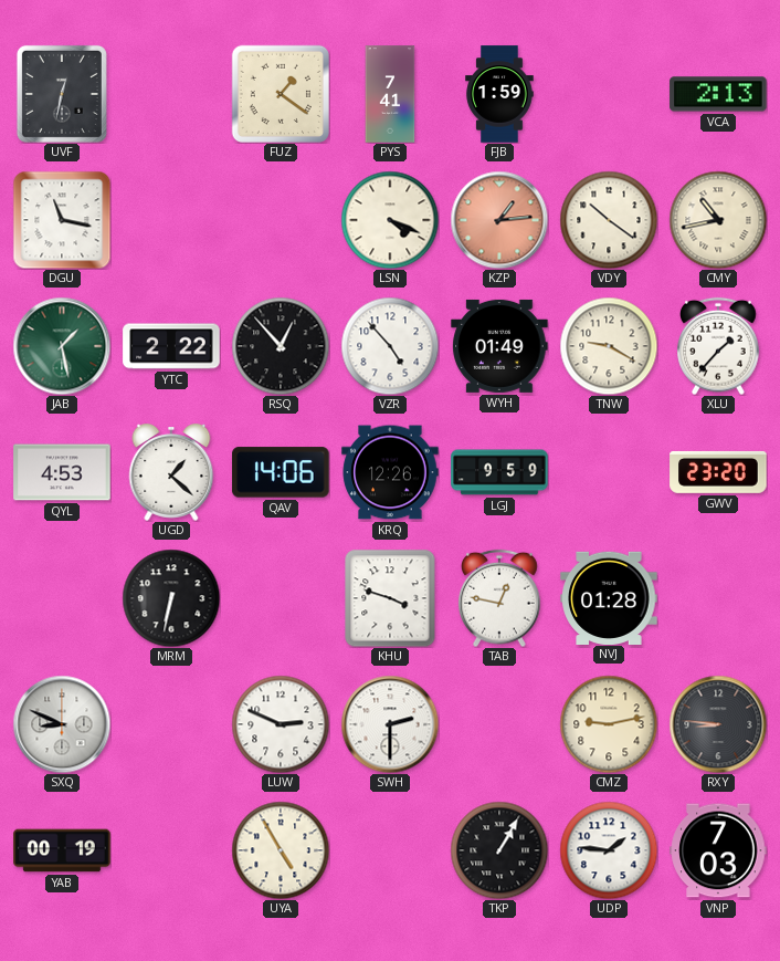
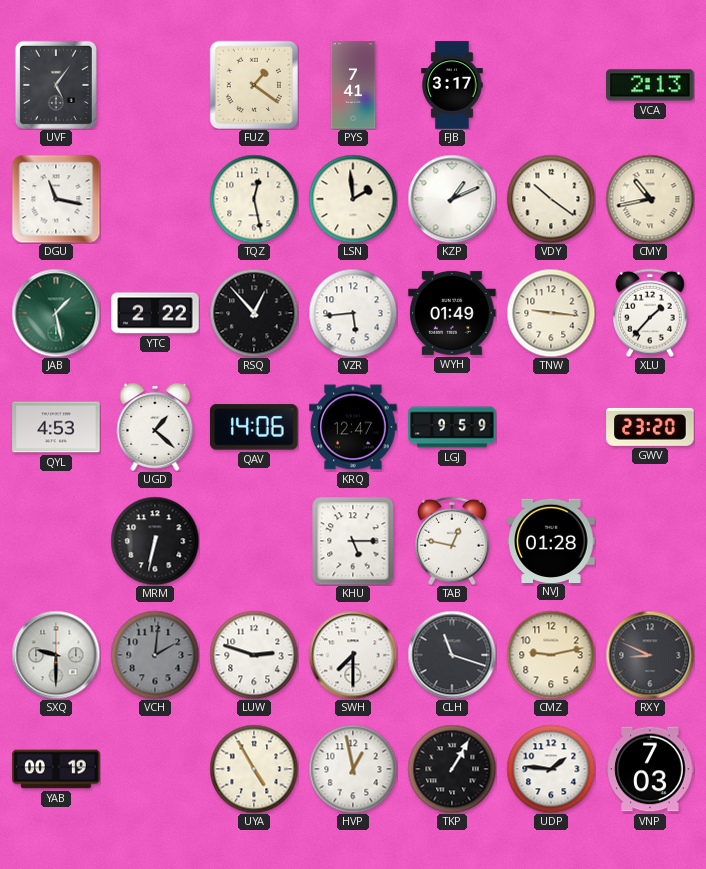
UVF: 12:32 -> 5:06 (56, 85)
FJB: 1:59 -> 3:17 (452, 85)
TQZ: none -> 12:28 (254, 199)
LSN: 4:19 -> 1:59 (353, 199)
KZP: 1:14 -> 1:11 (452, 199)
KZP dial: salmon -> white (452, 199)
VZR: 4:53 -> 5:44 (353, 313)
TNW: 9:20 -> 9:16 (551, 313)
KRQ: 12:26 -> 12:47 (353, 427)
KHU: 3:48 -> 5:15 (353, 541)
SXQ: 8:49 -> 9:30 (56, 655)
VCH: none -> 2:01 (155, 655)
LUW: 2:49 -> 2:48 (254, 655)
SWH: 2:30 -> 7:30 (353, 655)
CLH: none -> 11:18 (452, 655)
RXY: 8:46 -> 8:49 (650, 655)
HVP: none -> 12:58 (353, 769)
